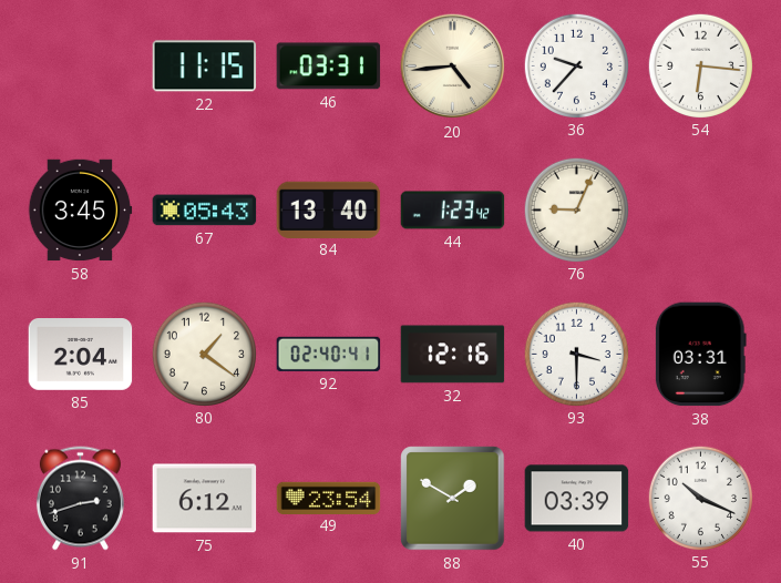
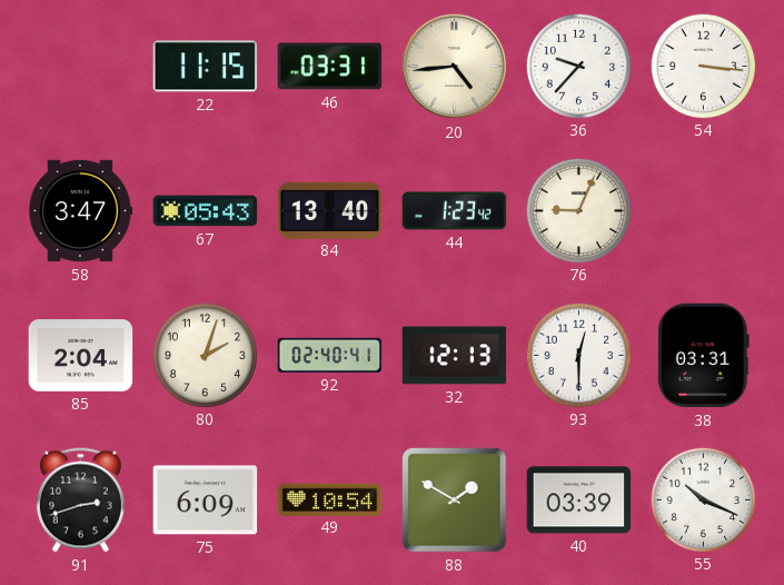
54: 6:16 -> 3:16 (703, 66)
58: 3:45 -> 3:47 (80, 211)
80: 1:21 -> 2:03 (205, 355)
32: 12:16 -> 12:13 (455, 356)
93: 3:30 -> 12:30 (578, 355)
75: 6:12 -> 6:09 (206, 500)
49: 23:54 -> 10:54 (330, 499)
